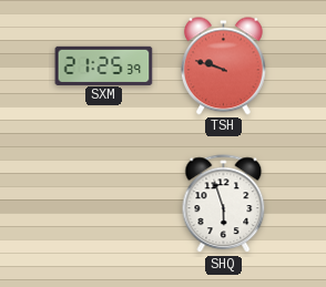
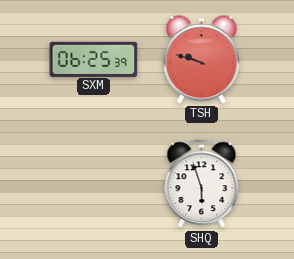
SXM: 21:25 -> 06:25 (94, 59)
